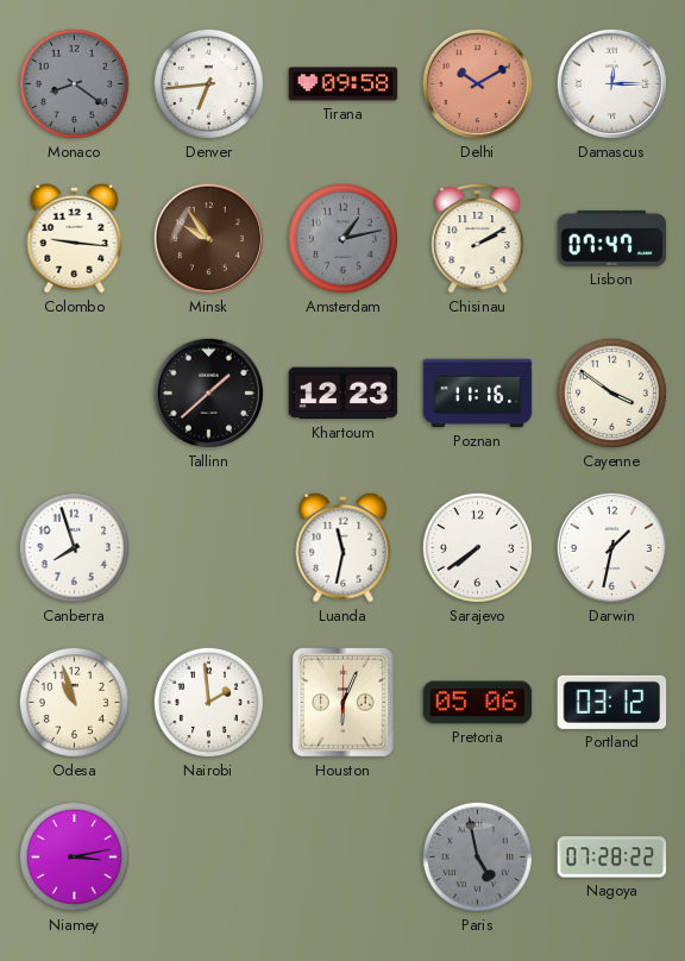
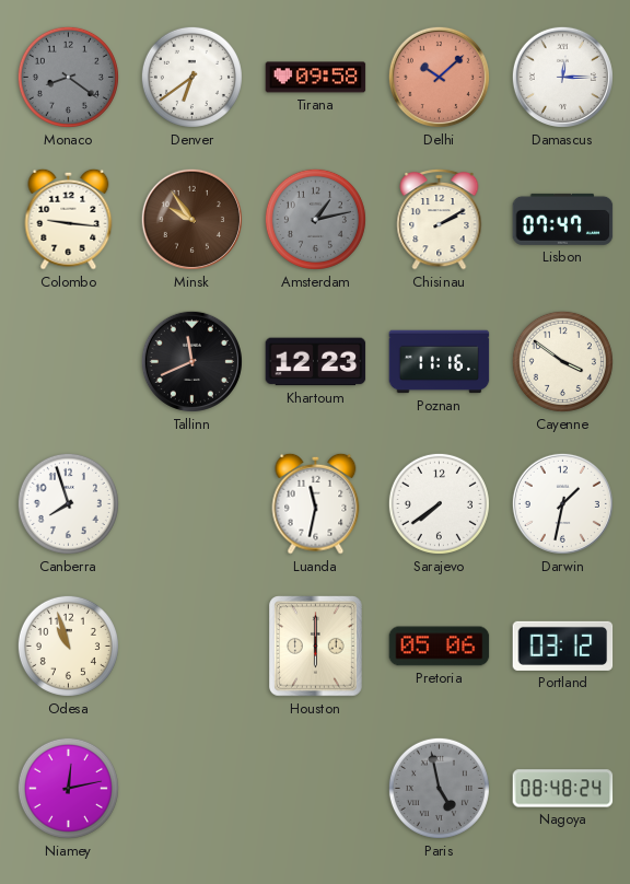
Denver: 6:44 -> 6:39 (191, 77)
Delhi: 10:10 -> 10:08 (439, 77)
Tallinn: 1:38 -> 11:41 (191, 361)
Nairobi: 1:59 -> none (208, 702)
Houston: 6:04 -> 6:00 (316, 647)
Niamey: 3:13 -> 12:13 (68, 788)
Nagoya: 07:28 -> 08:48 (563, 789)
